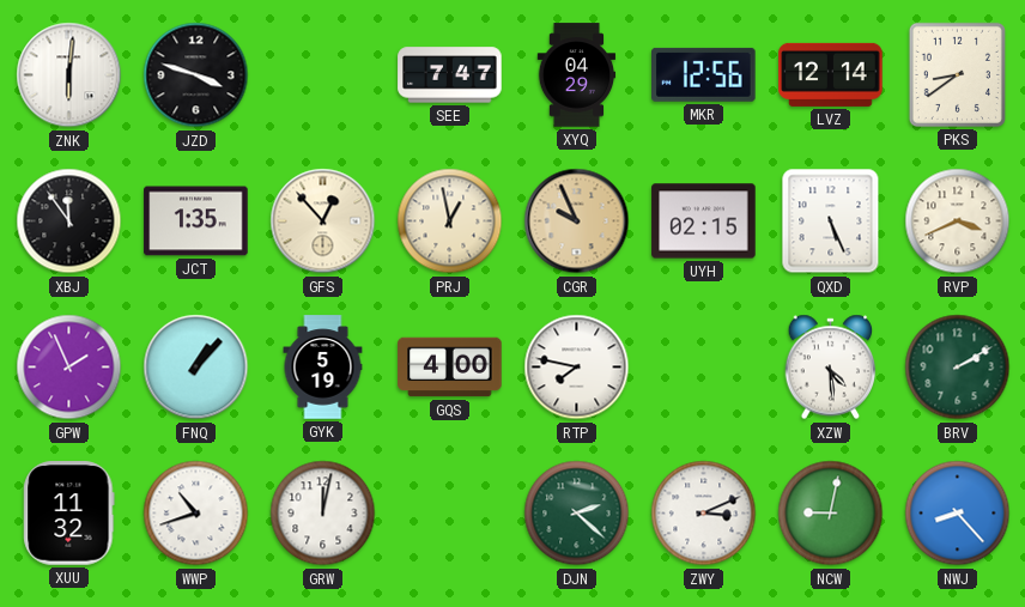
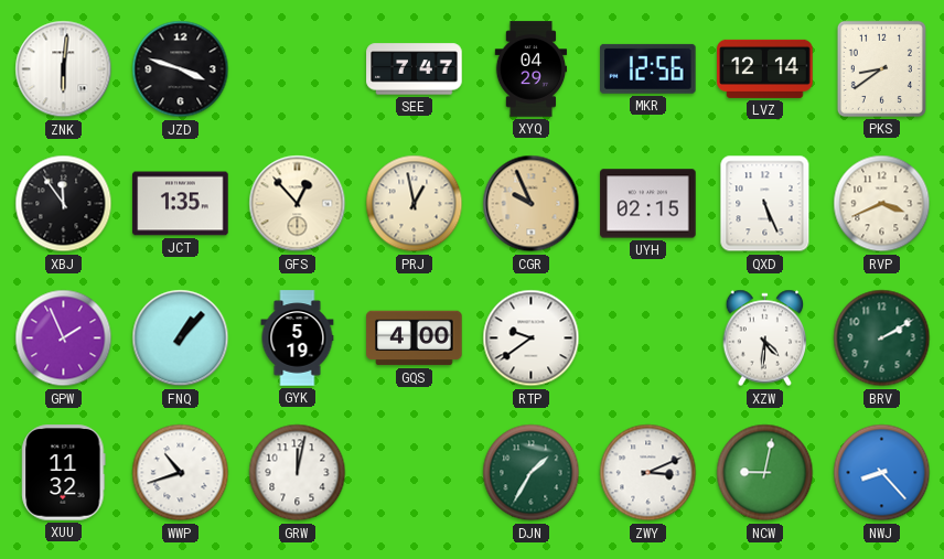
RTP: 7:47 -> 9:39 (532, 338)
XZW: 4:29 -> 4:31 (765, 338)
DJN: 2:22 -> 1:35 (532, 473)
